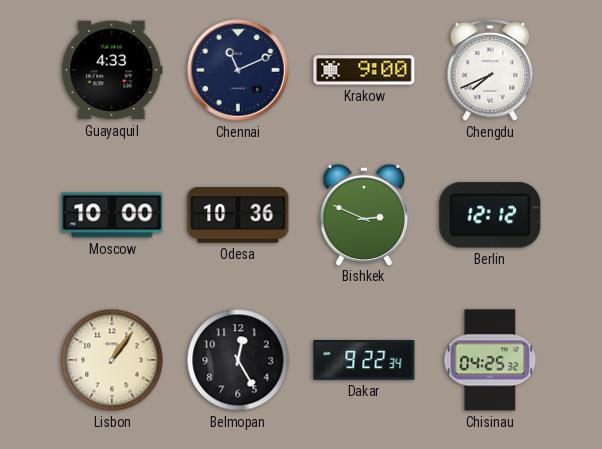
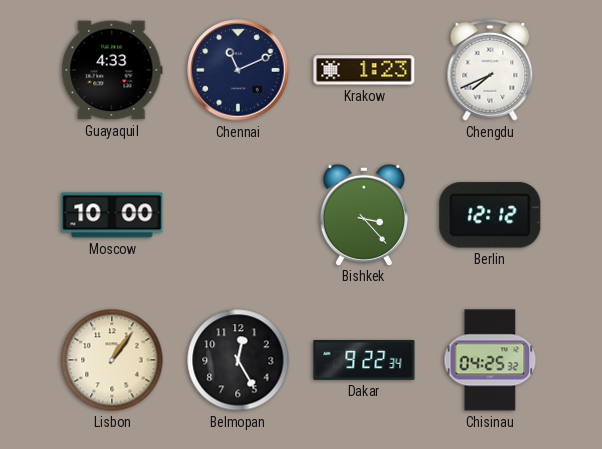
Krakow: 9:00 -> 1:23 (364, 70)
Odesa: 10:36 -> none (238, 215)
Bishkek: 2:49 -> 3:23 (364, 214)
